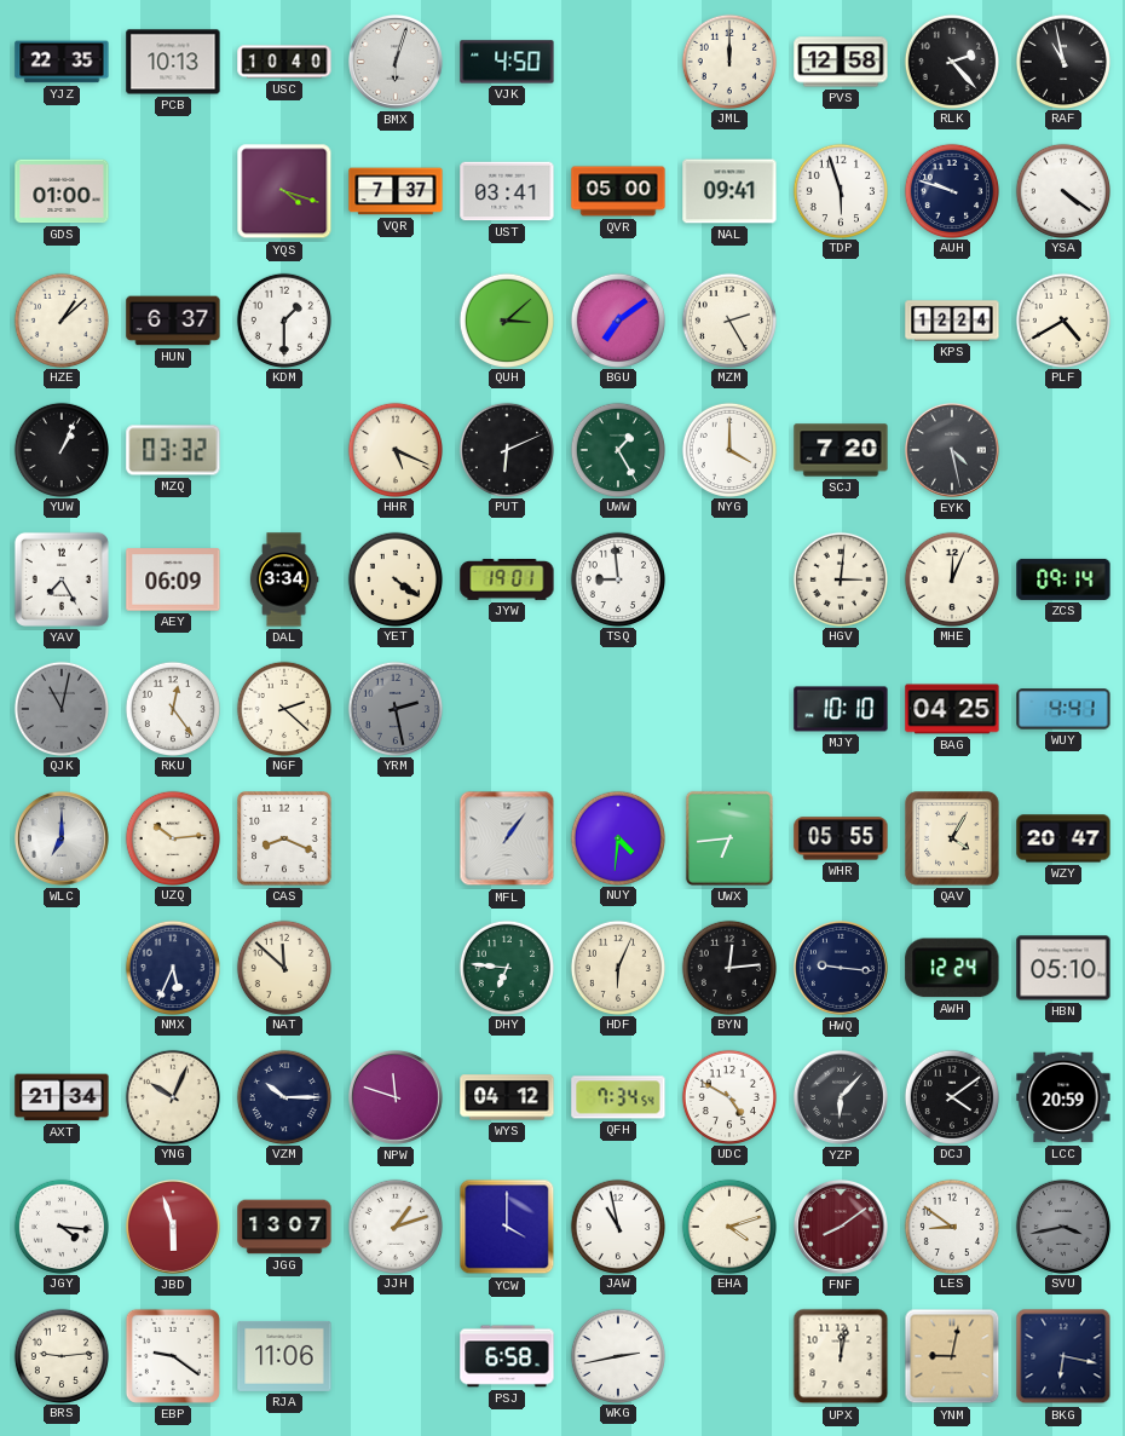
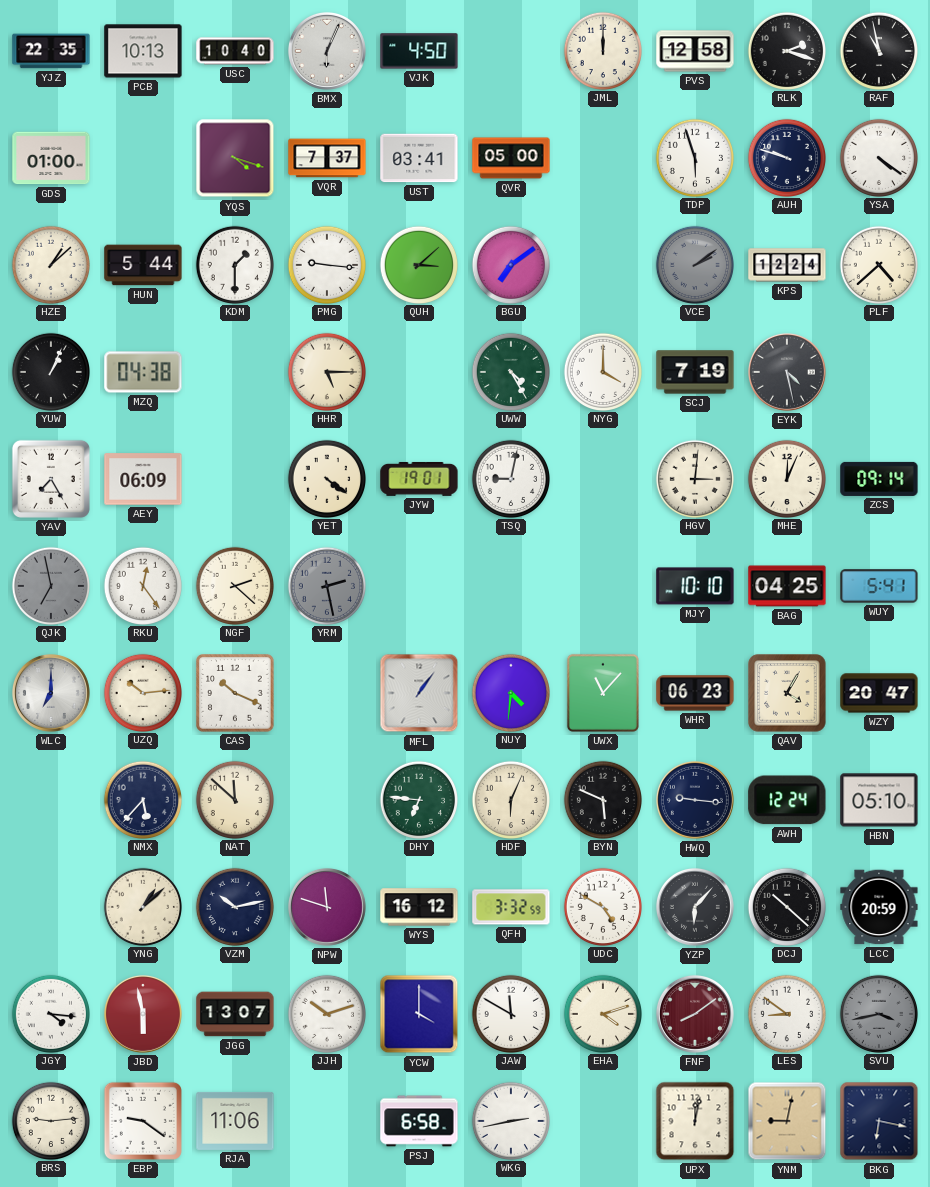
BMX: 6:03 -> 6:04 (327, 51)
RLK: 2:23 -> 2:18 (786, 50)
NAL: 09:41 -> none (729, 191)
HUN: 6:37 -> 5:44 (143, 265)
PMG: none -> 9:16 (326, 264)
MZM: 2:25 -> none (728, 319)
VCE: none -> 2:09 (694, 264)
PLF: 4:40 -> 4:38 (878, 264)
MZQ: 03:32 -> 04:38 (143, 372)
HHR: 5:19 -> 5:15 (326, 371)
PUT: 6:11 -> none (506, 449)
UWW: 1:25 -> 4:25 (510, 371)
SCJ: 7:20 -> 7:19 (695, 372)
DAL: 3:34 -> none (284, 579)
TSQ: 8:59 -> 9:02 (510, 478)
QJK: 11:02 -> 6:58 (50, 585)
WUY: 4:41 -> 5:41 (879, 586)
CAS: 8:19 -> 10:19 (235, 693)
UWX: 6:44 -> 11:07 (603, 693)
WHR: 05:55 -> 06:23 (695, 693)
NMX: 5:34 -> 5:37 (142, 799)
BYN: 12:14 -> 5:49 (602, 799)
AXT: 21:34 -> none (62, 1097)
YNG: 10:04 -> 1:08 (142, 906)
VZM: 10:15 -> 10:13 (234, 906)
WYS: 04:12 -> 16:12 (419, 907)
QFH: 7:34 -> 3:32 (511, 907)
DCJ: 4:09 -> 10:22 (786, 906)
JBD: 5:57 -> 5:58 (143, 1014)
JJH: 1:12 -> 10:12 (326, 1013)
JAW: 10:58 -> 11:50 (510, 1013)
